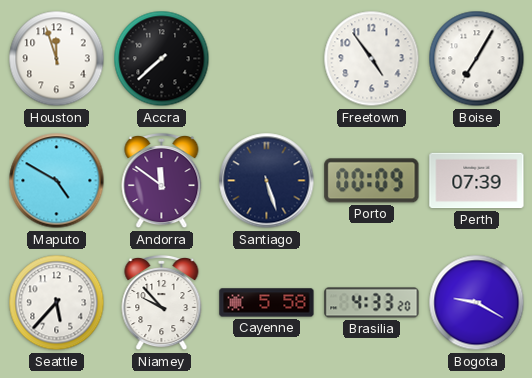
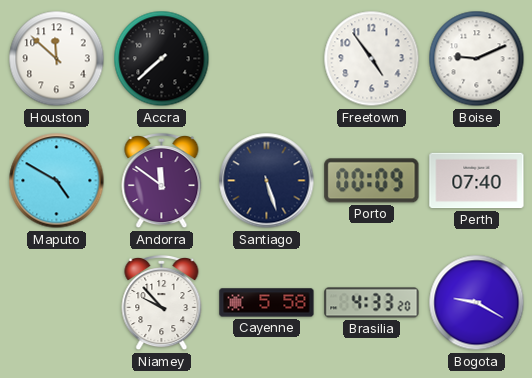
Houston: 11:57 -> 11:52 (57, 59)
Boise: 7:05 -> 9:11 (477, 59)
Perth: 07:39 -> 07:40 (477, 181)
Seattle: 5:37 -> none (57, 303)
